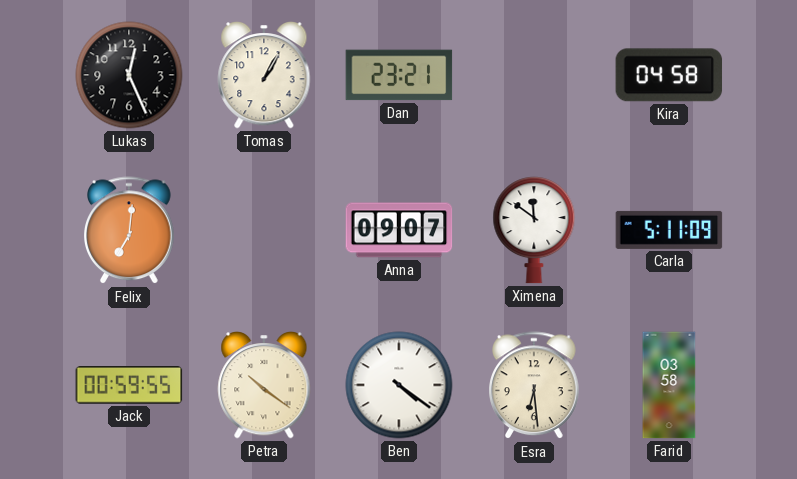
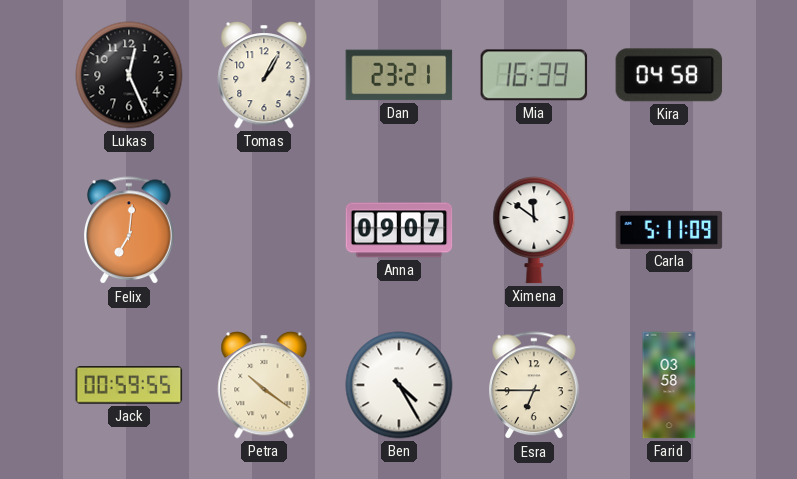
Mia: none -> 16:39 (534, 75)
Ben: 4:21 -> 4:25 (399, 385)
Esra: 6:29 -> 6:45 (535, 386)
